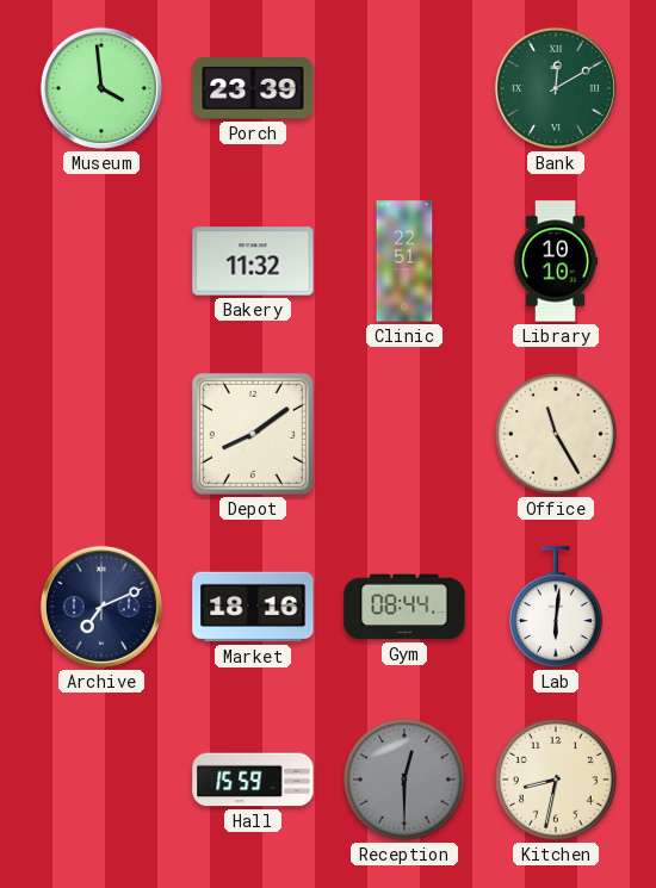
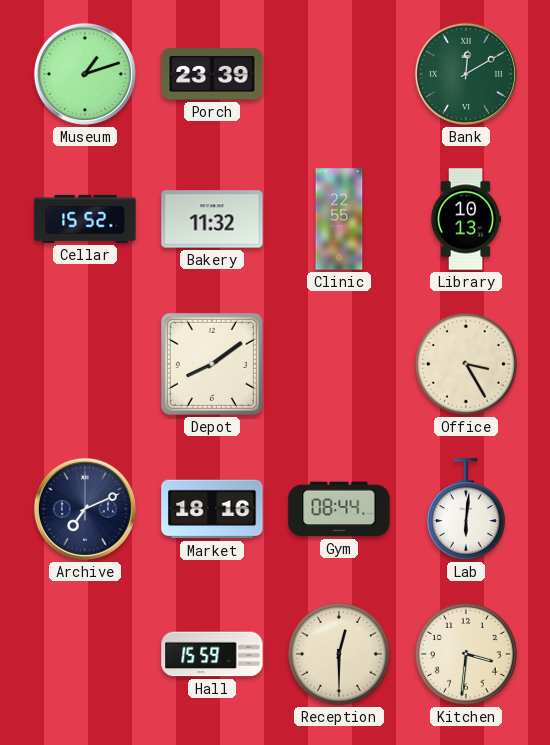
Museum: 3:59 -> 1:12 (85, 74)
Cellar: none -> 15:52 (85, 219)
Clinic: 22:51 -> 22:55 (339, 219)
Library: 10:10 -> 10:13 (466, 219)
Office: 11:25 -> 3:25 (466, 364)
Reception dial: grey -> cream (339, 654)
Kitchen: 8:32 -> 3:31 (466, 654)
